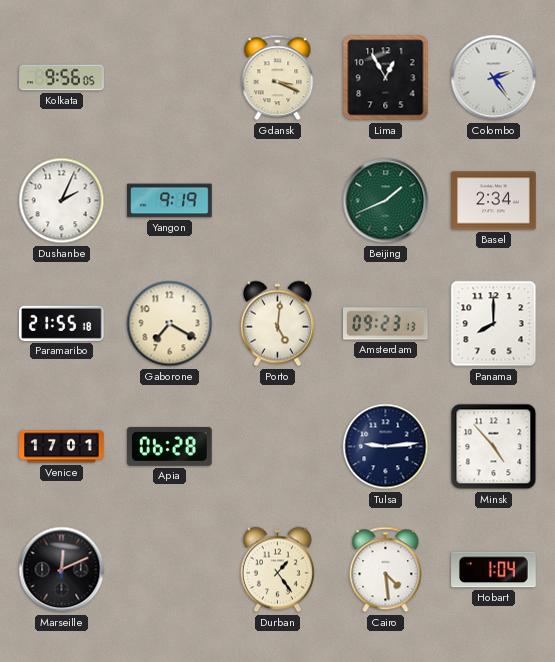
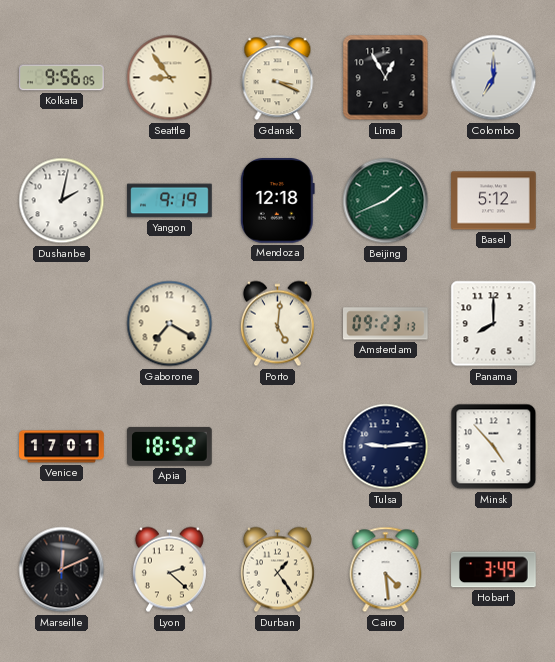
Seattle: none -> 8:54 (170, 78)
Colombo: 2:24 -> 7:00 (494, 78)
Dushanbe: 2:04 -> 2:02 (62, 201)
Mendoza: none -> 12:18 (277, 201)
Basel: 2:34 -> 5:12 (494, 201)
Paramaribo: 21:55 -> none (62, 323)
Apia: 06:28 -> 18:52 (170, 446)
Lyon: none -> 2:22 (169, 570)
Hobart: 1:04 -> 3:49 (494, 570)
